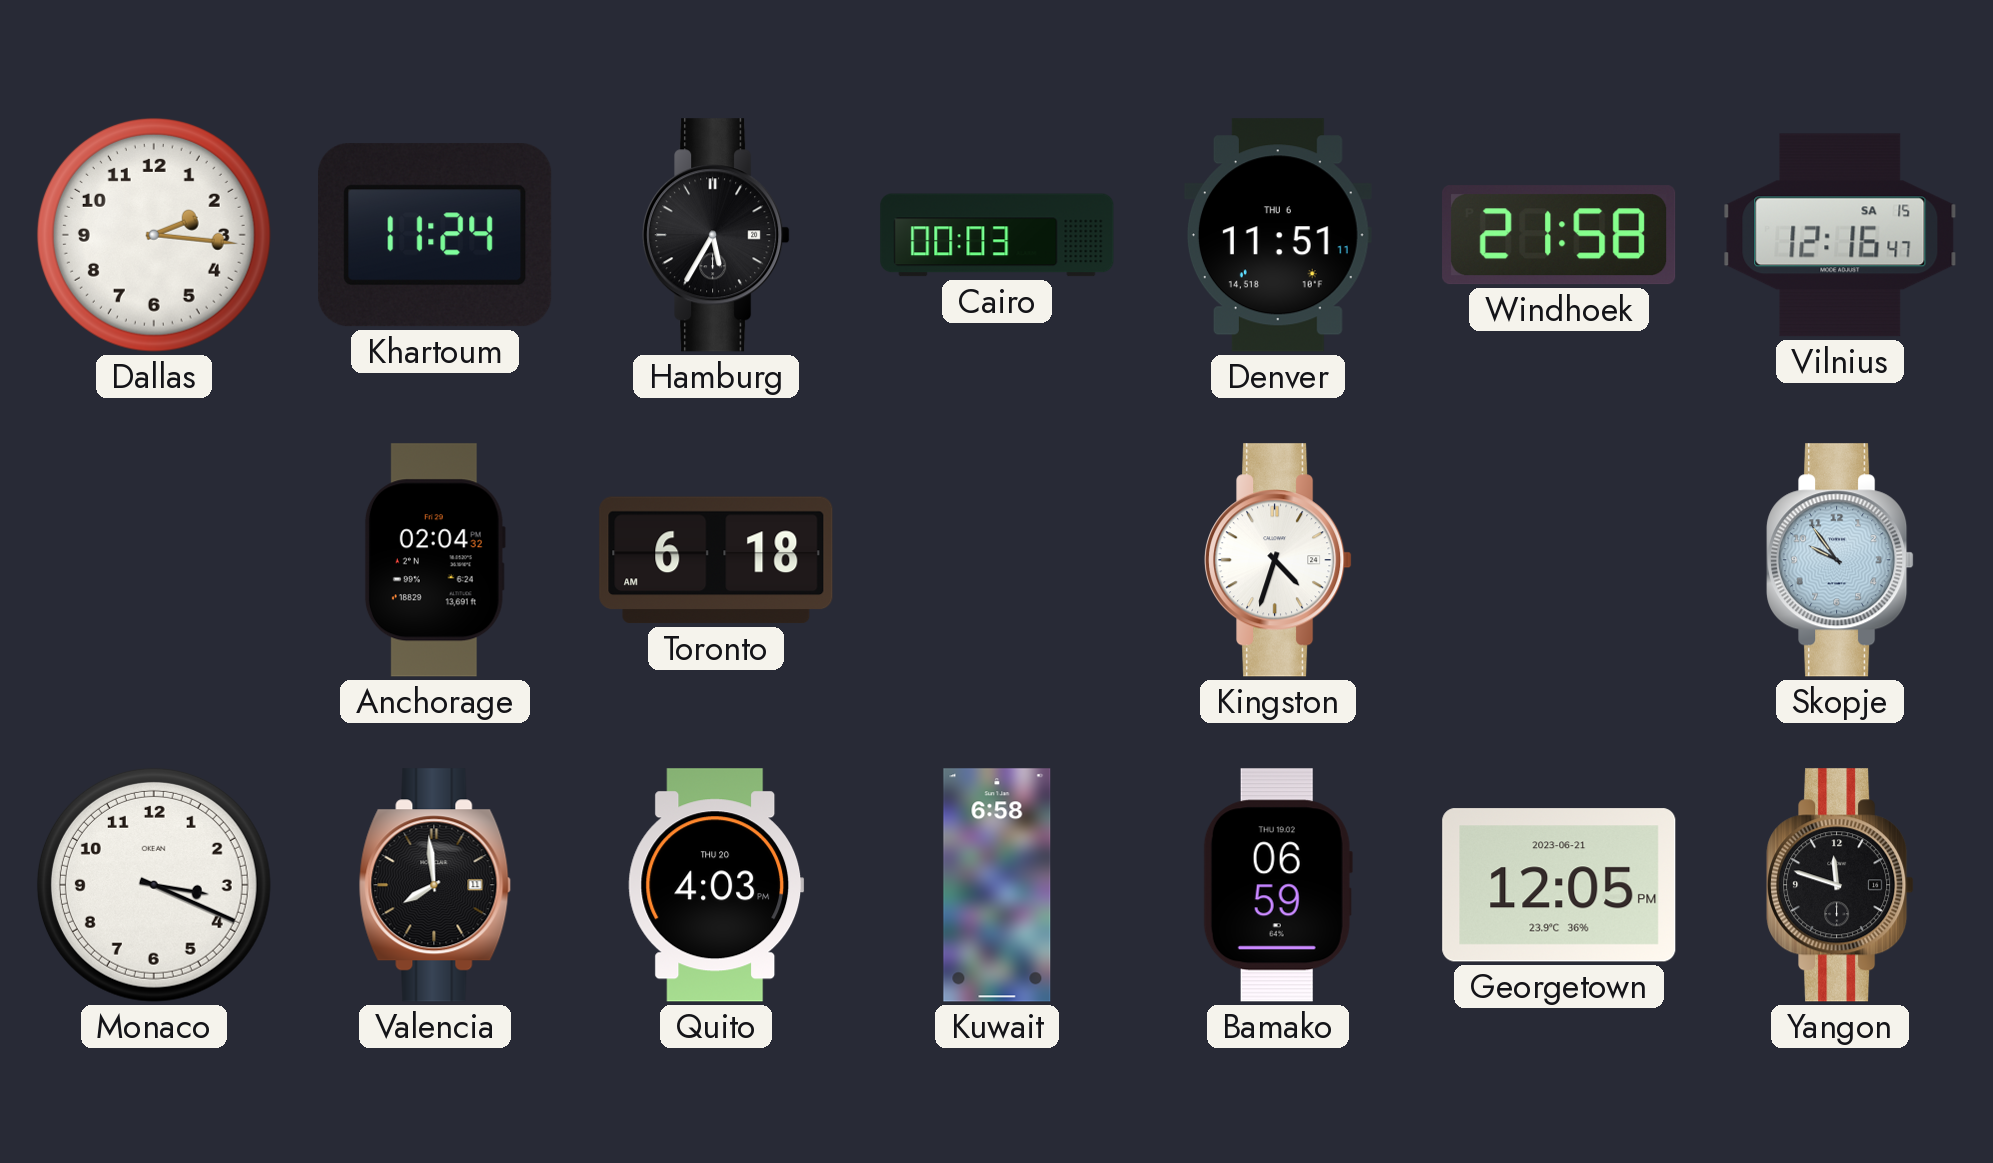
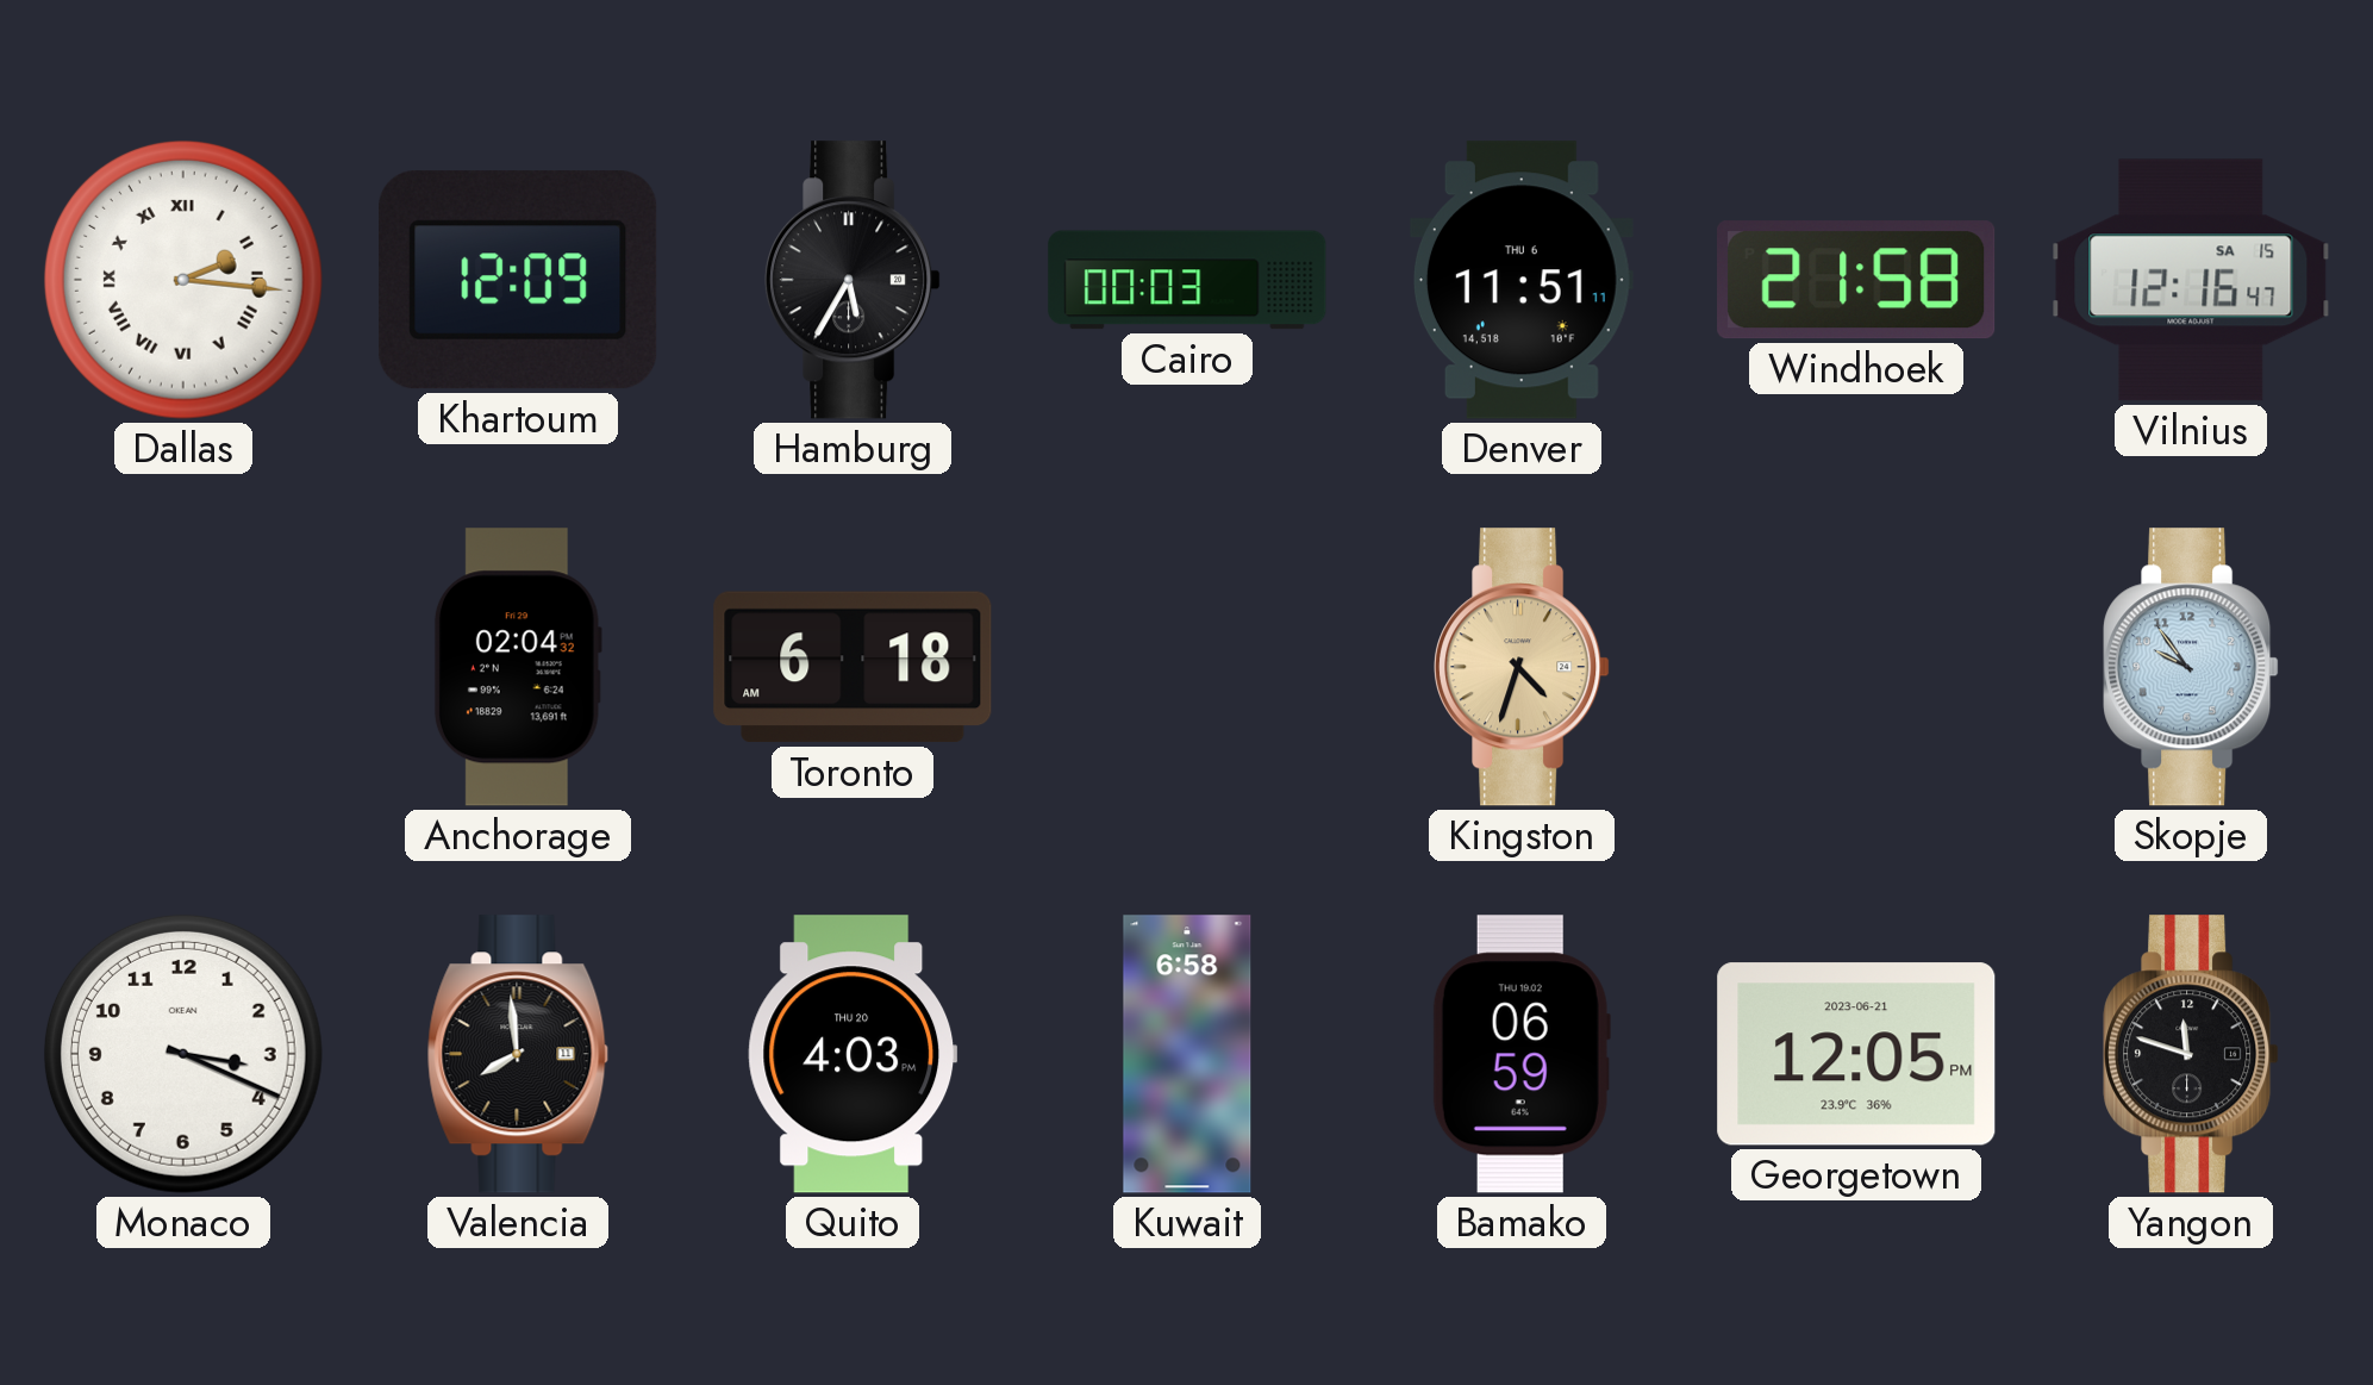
Dallas numerals: Arabic -> Roman (183, 280)
Khartoum: 11:24 -> 12:09 (518, 280)
Kingston dial: white -> champagne (1522, 667)
